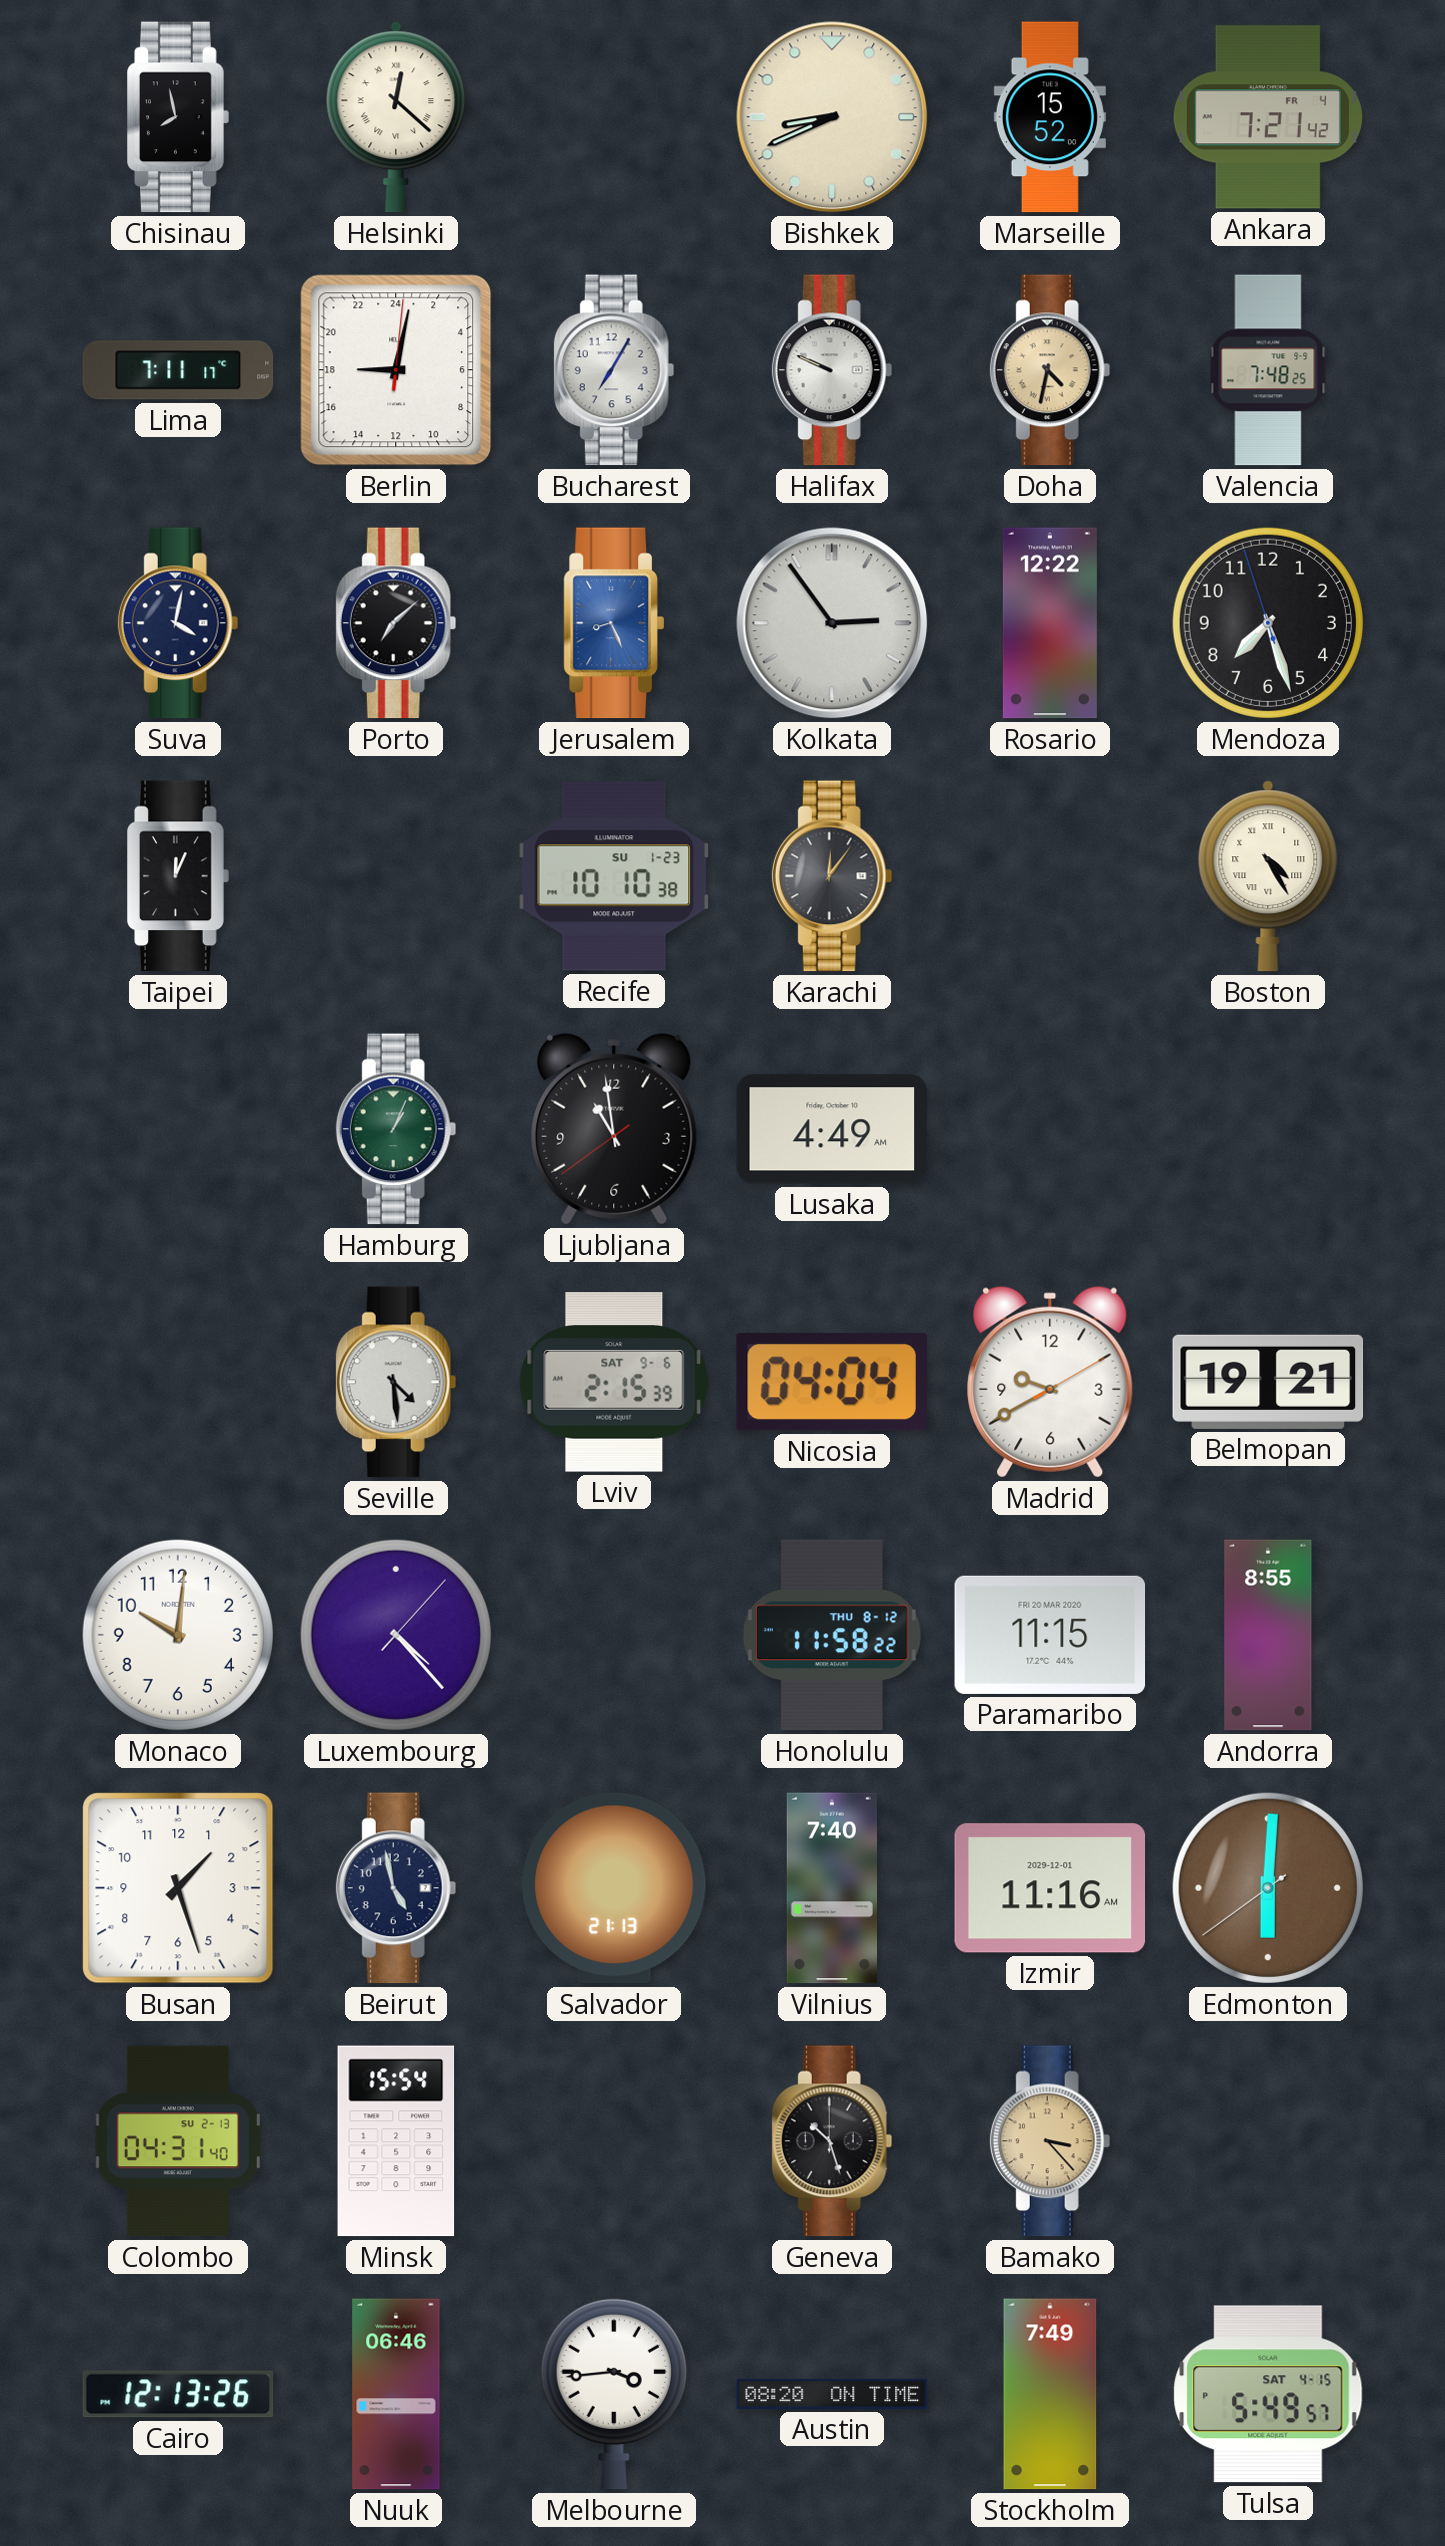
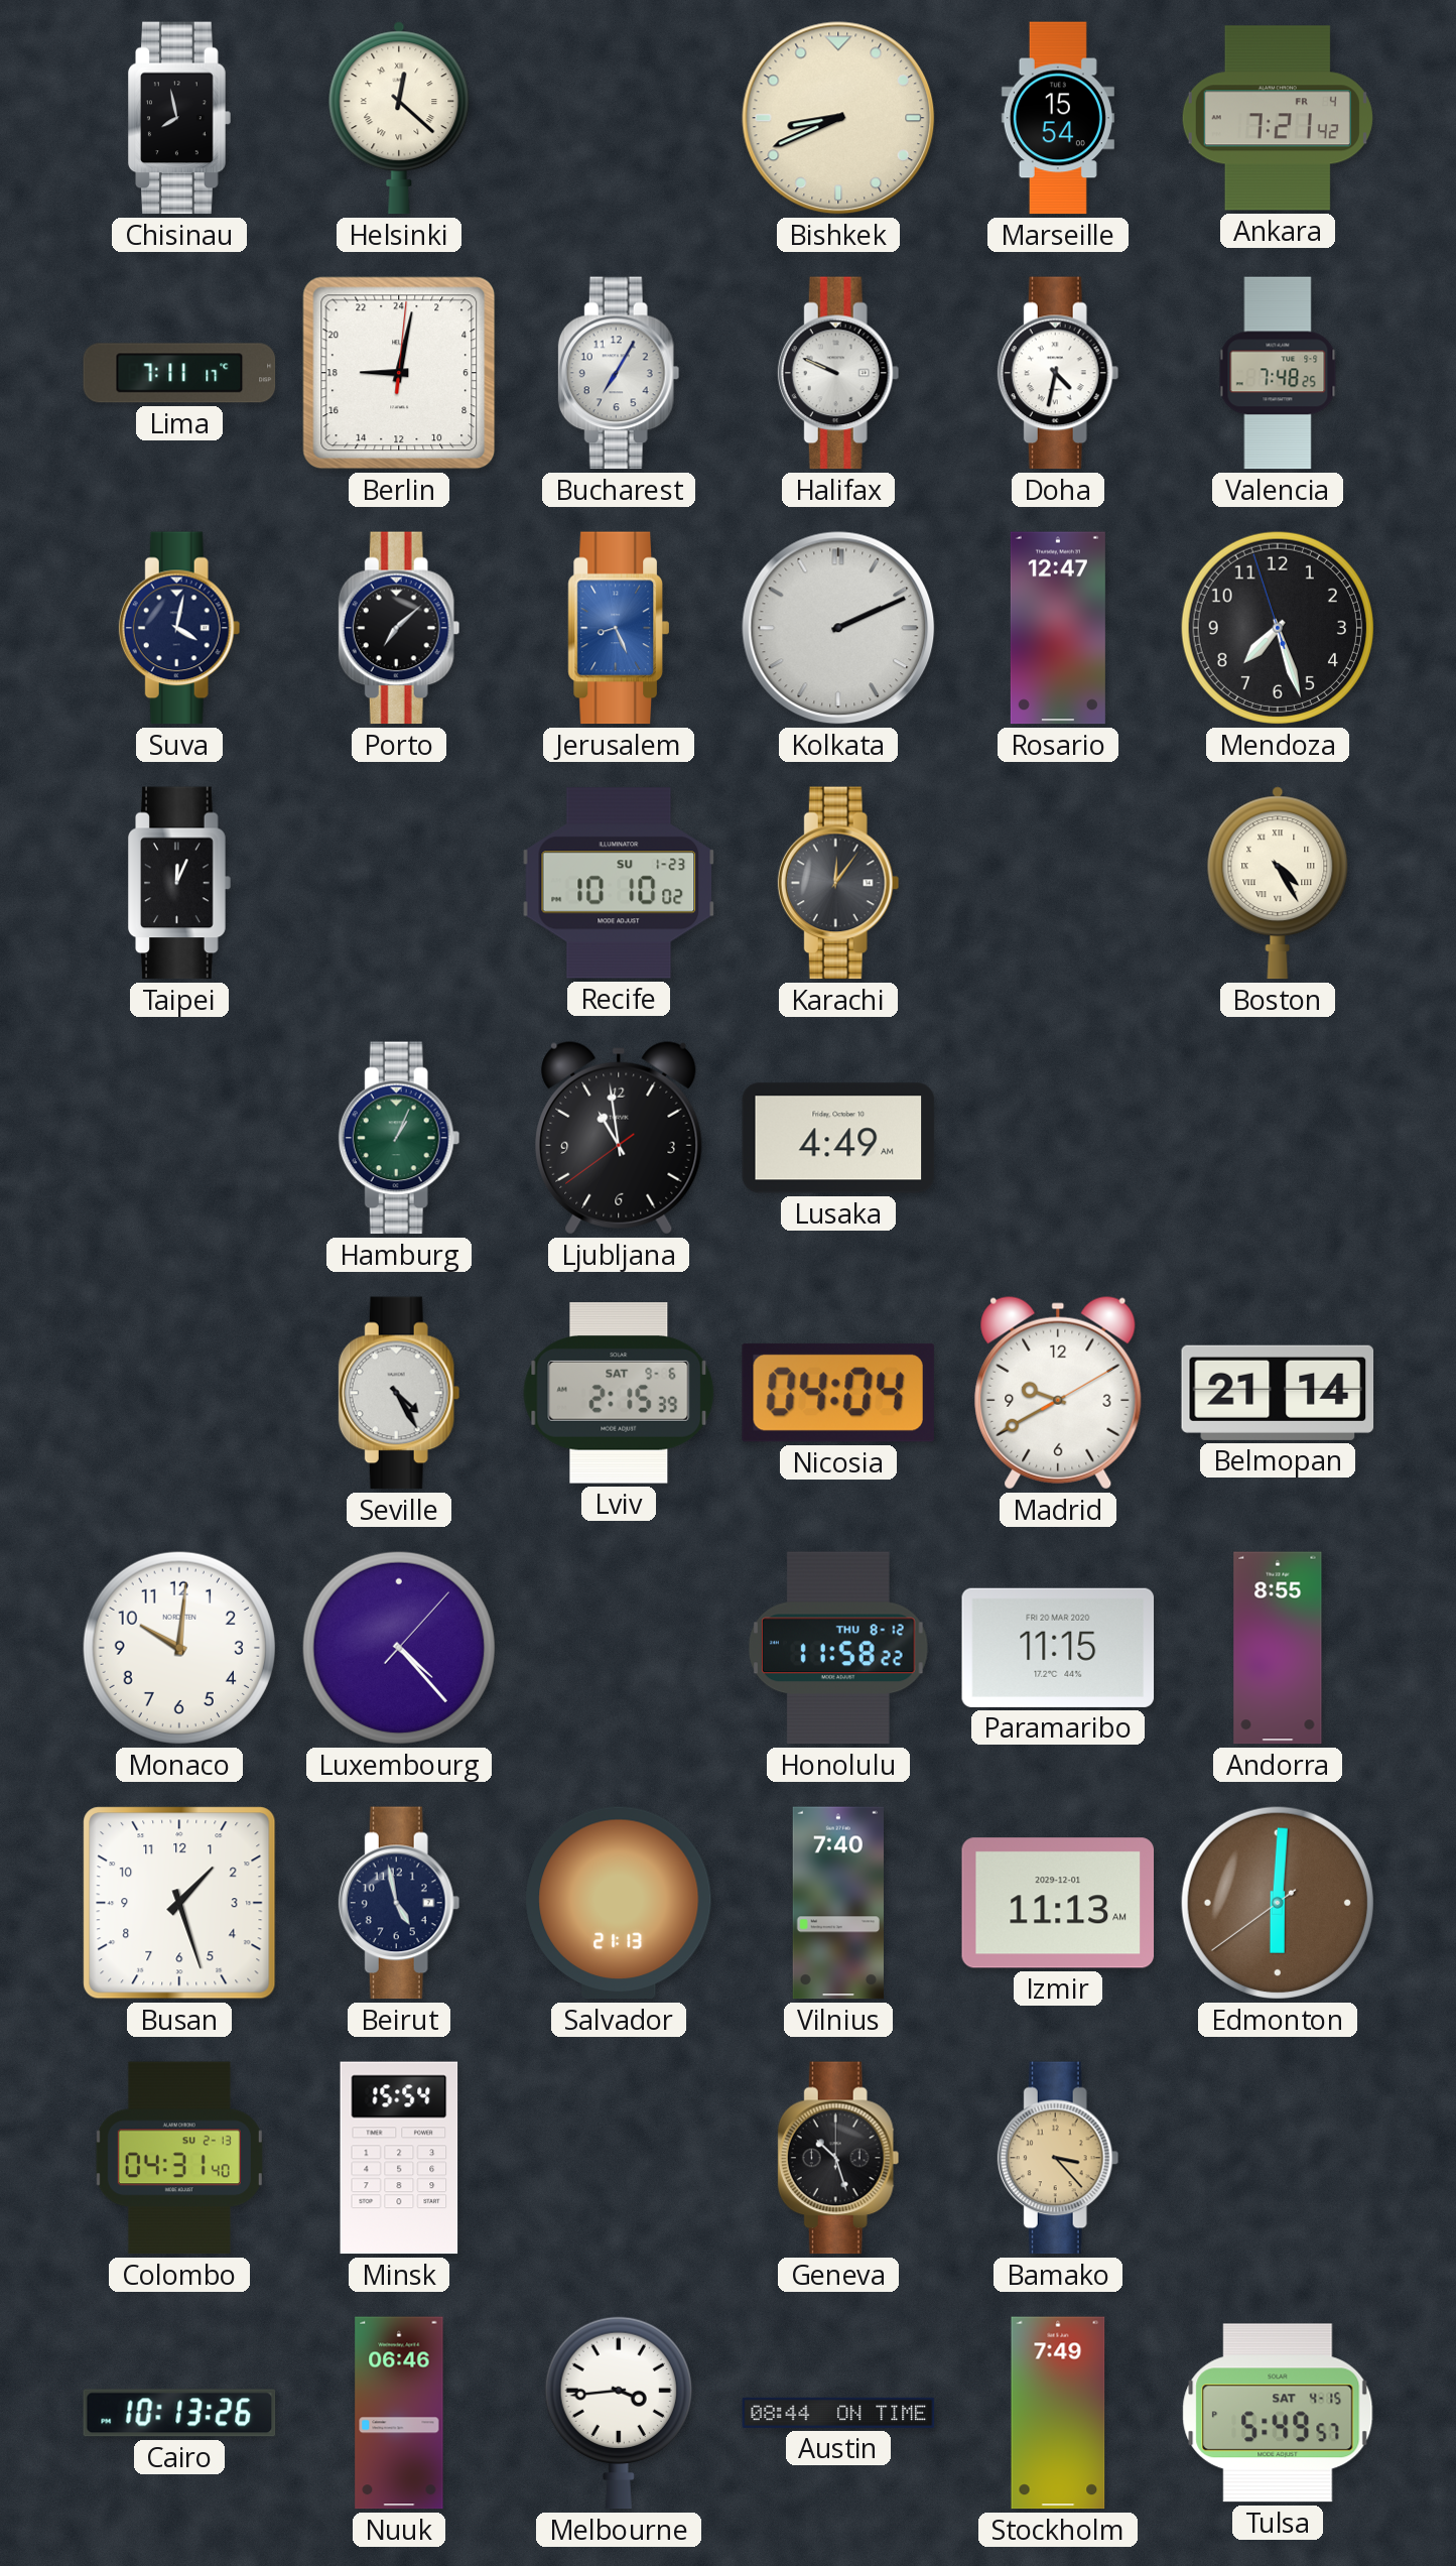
Marseille: 15:52 -> 15:54 (1058, 118)
Doha dial: champagne -> white (1058, 373)
Kolkata: 2:54 -> 2:11 (838, 628)
Rosario: 12:22 -> 12:47 (1058, 628)
Recife: 10:10:38 -> 10:10:02 (619, 883)
Seville: 4:29 -> 4:25 (399, 1393)
Belmopan: 19:21 -> 21:14 (1278, 1393)
Izmir: 11:16 -> 11:13 (1058, 1903)
Cairo: 12:13 -> 10:13 (179, 2413)
Austin: 08:20 -> 08:44 (838, 2413)
